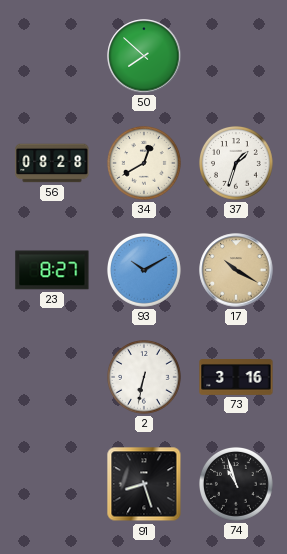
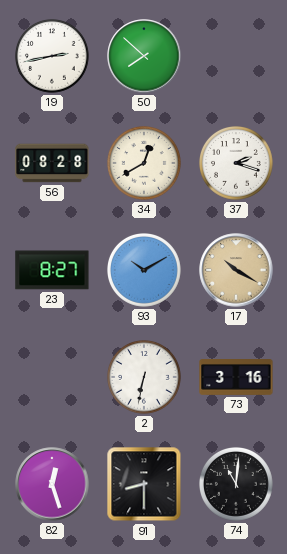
19: none -> 2:43 (53, 57)
37: 1:33 -> 2:18 (237, 164)
82: none -> 12:27 (52, 484)
91: 8:27 -> 8:30 (144, 484)
74: 10:57 -> 11:01 (237, 485)
